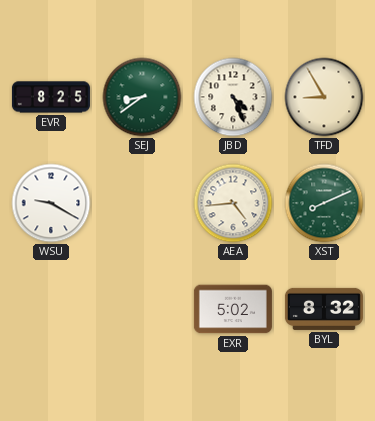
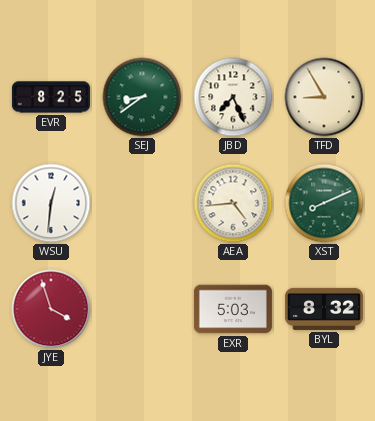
JBD: 4:26 -> 7:26 (233, 97)
WSU: 9:20 -> 12:31 (51, 203)
JYE: none -> 3:57 (51, 309)
EXR: 5:02 -> 5:03 (233, 309)
